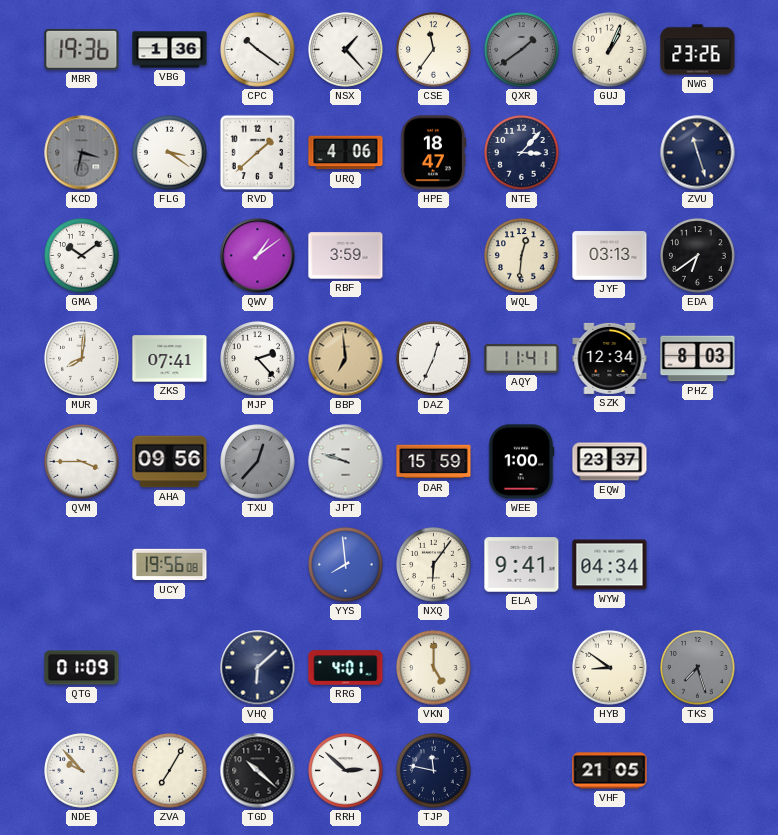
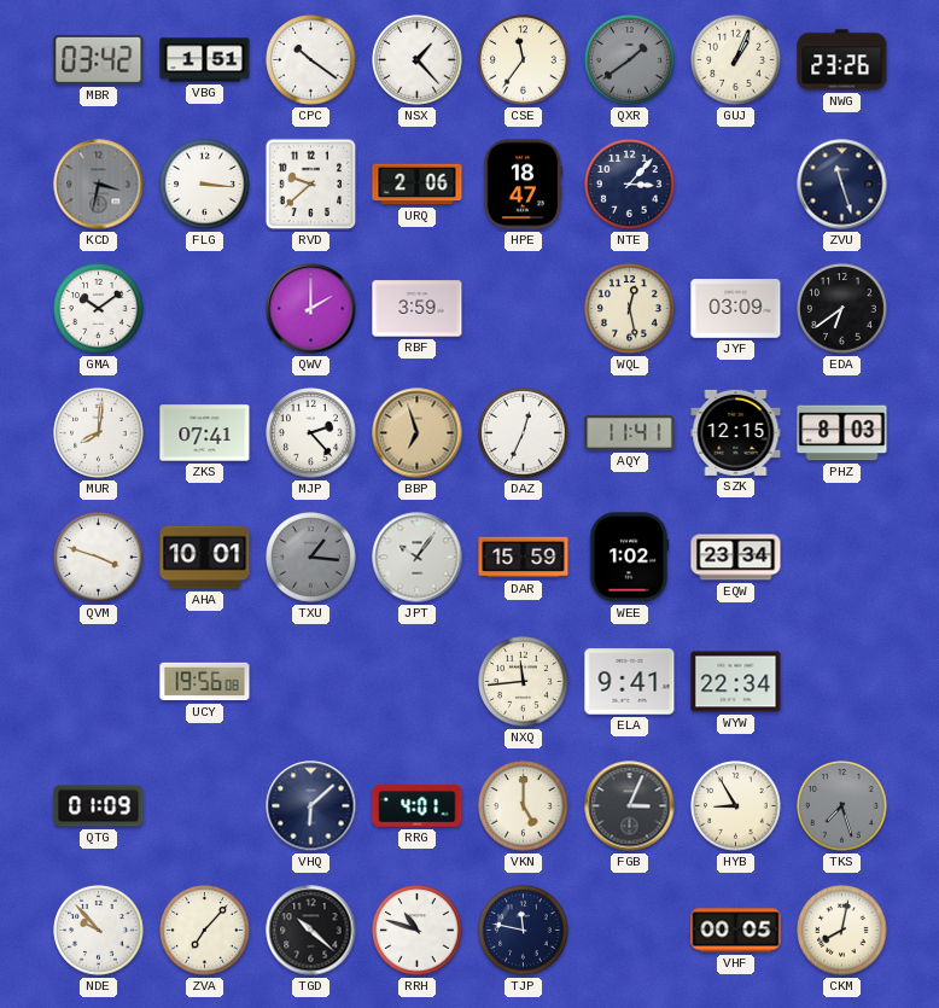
MBR: 19:36 -> 03:42 (99, 59)
VBG: 1:36 -> 1:51 (205, 60)
FLG: 3:21 -> 3:16 (205, 185)
RVD: 1:38 -> 9:38 (311, 185)
URQ: 4:06 -> 2:06 (418, 185)
QWV: 1:09 -> 2:00 (311, 309)
WQL: 12:31 -> 12:28 (630, 309)
JYF: 03:13 -> 03:09 (736, 309)
BBP: 6:59 -> 6:57 (418, 433)
SZK: 12:34 -> 12:15 (736, 432)
QVM: 3:45 -> 3:48 (99, 558)
AHA: 09:56 -> 10:01 (205, 558)
TXU: 12:37 -> 1:16 (311, 558)
JPT: 9:48 -> 10:06 (418, 558)
WEE: 1:00 -> 1:02 (629, 558)
EQW: 23:37 -> 23:34 (736, 558)
YYS: 7:59 -> none (346, 565)
NXQ: 6:06 -> 11:44 (524, 682)
WYW: 04:34 -> 22:34 (736, 682)
FGB: none -> 3:04 (630, 806)
HYB: 8:51 -> 8:55 (736, 806)
ZVA: 7:05 -> 7:07 (205, 931)
RRH: 2:52 -> 10:48 (418, 931)
VHF: 21:05 -> 00:05 (736, 931)
CKM: none -> 8:02 (842, 931)
